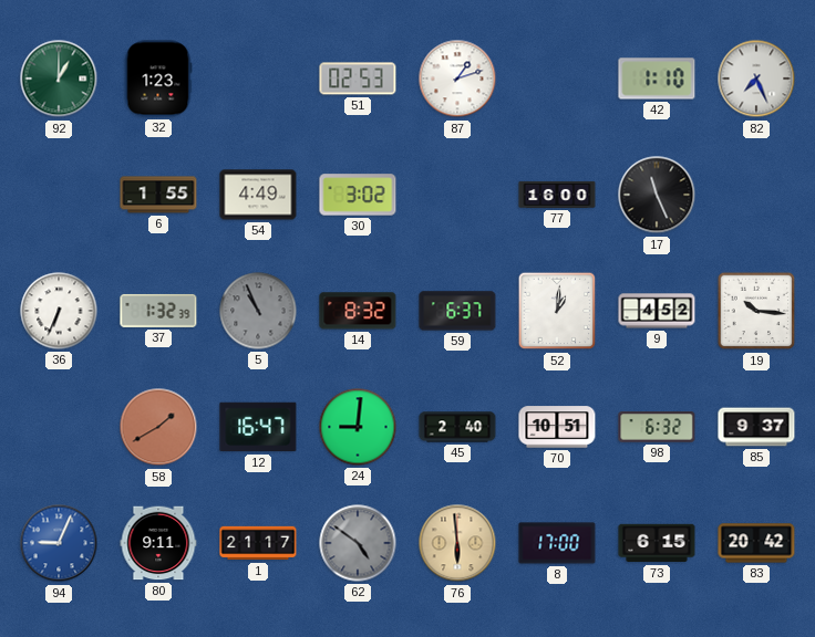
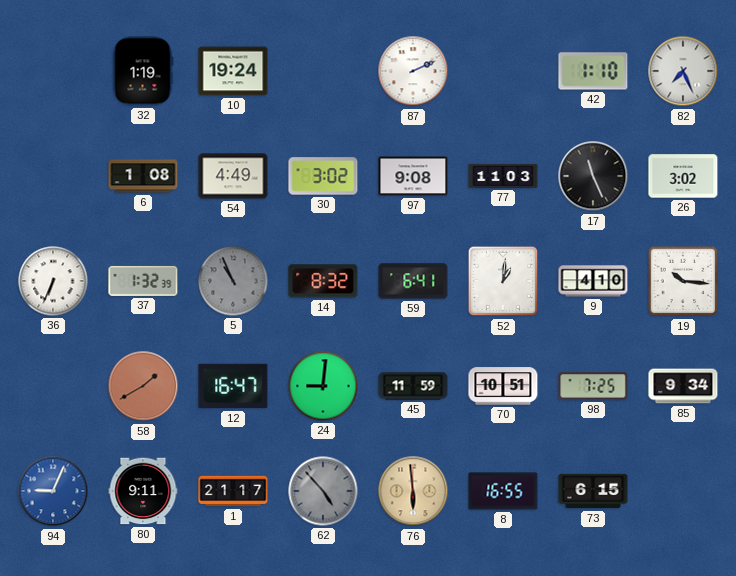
92: 1:00 -> none (59, 79)
32: 1:23 -> 1:19 (143, 71)
10: none -> 19:24 (233, 71)
51: 02:53 -> none (358, 79)
87: 1:12 -> 2:11 (413, 71)
6: 1:55 -> 1:08 (143, 176)
97: none -> 9:08 (413, 176)
77: 16:00 -> 11:03 (503, 176)
26: none -> 3:02 (683, 176)
59: 6:37 -> 6:41 (413, 281)
9: 4:52 -> 4:10 (593, 281)
45: 2:40 -> 11:59 (413, 386)
98: 6:32 -> 7:25 (593, 386)
85: 9:37 -> 9:34 (683, 386)
62: 4:51 -> 4:53 (323, 491)
8: 17:00 -> 16:55 (503, 491)
83: 20:42 -> none (756, 543)
